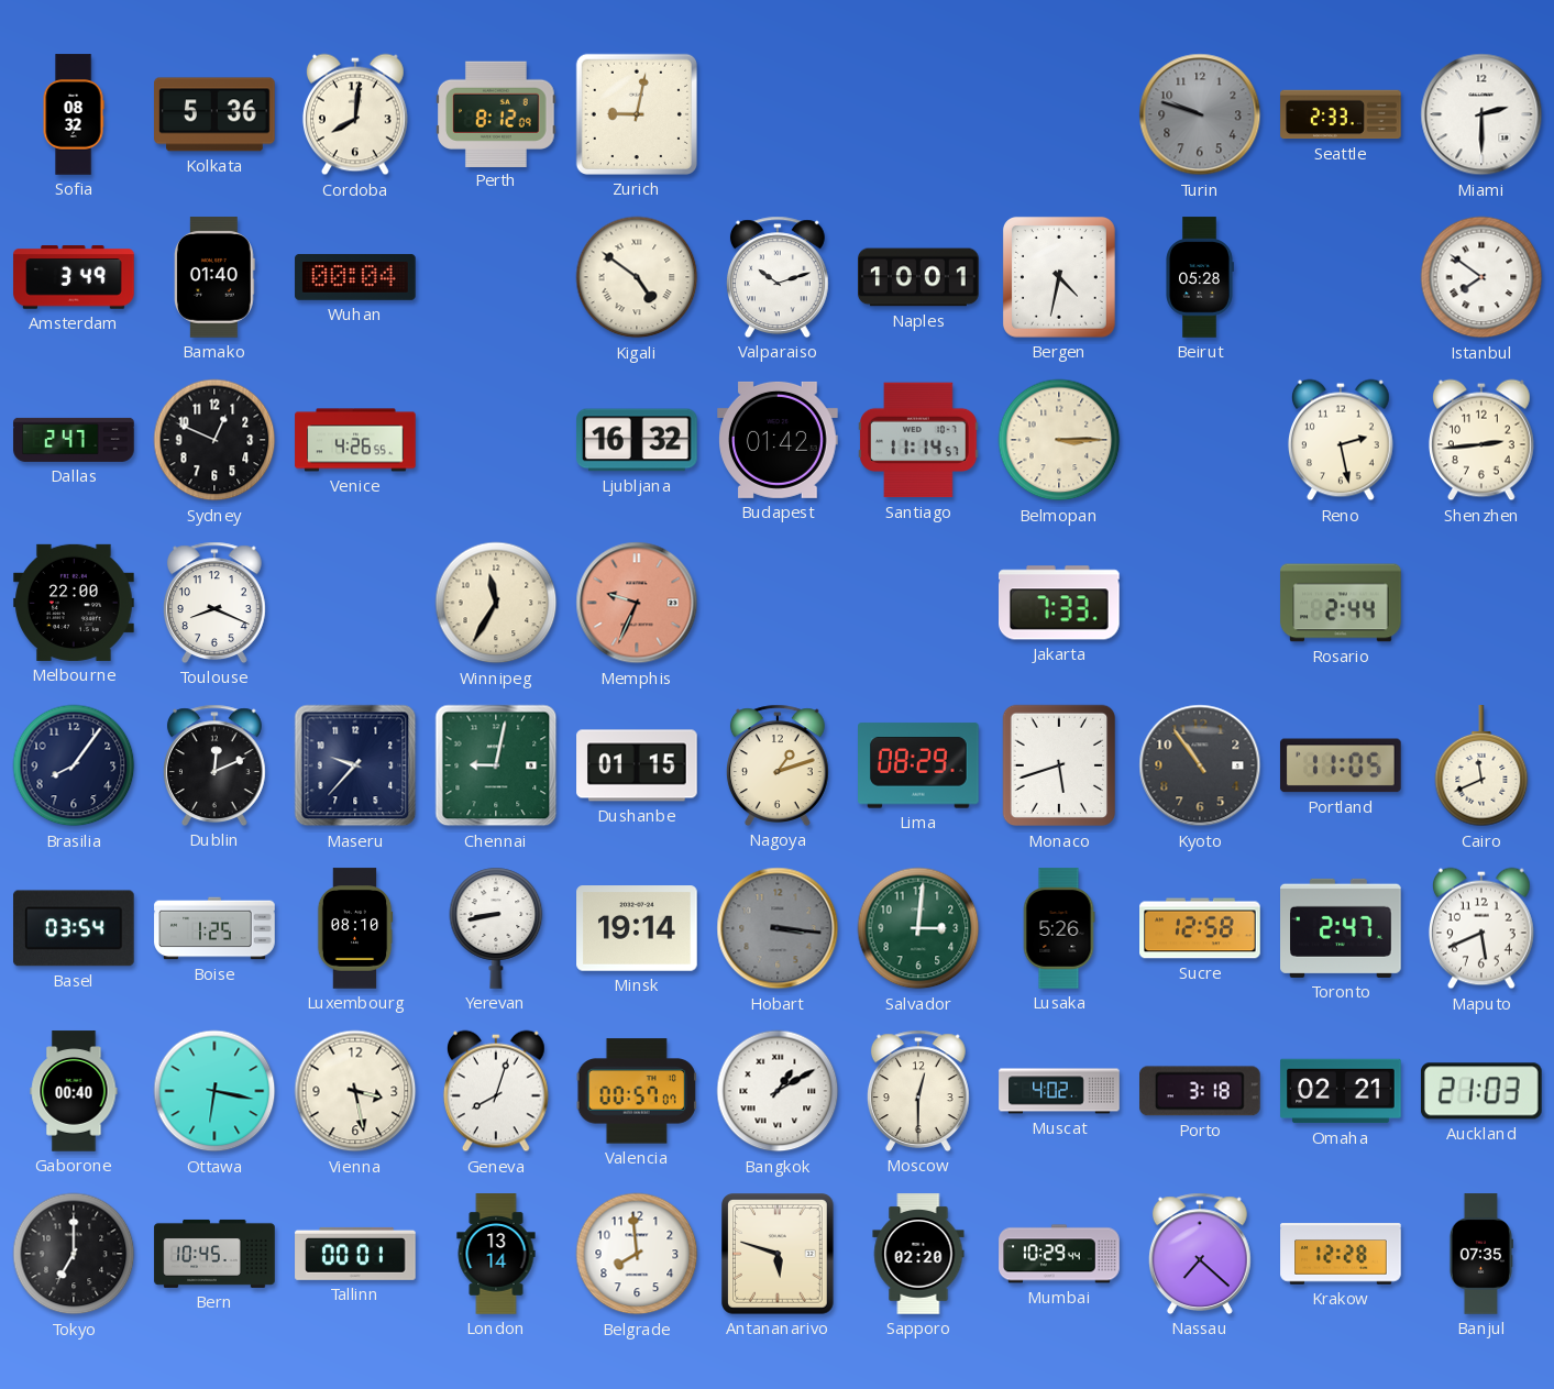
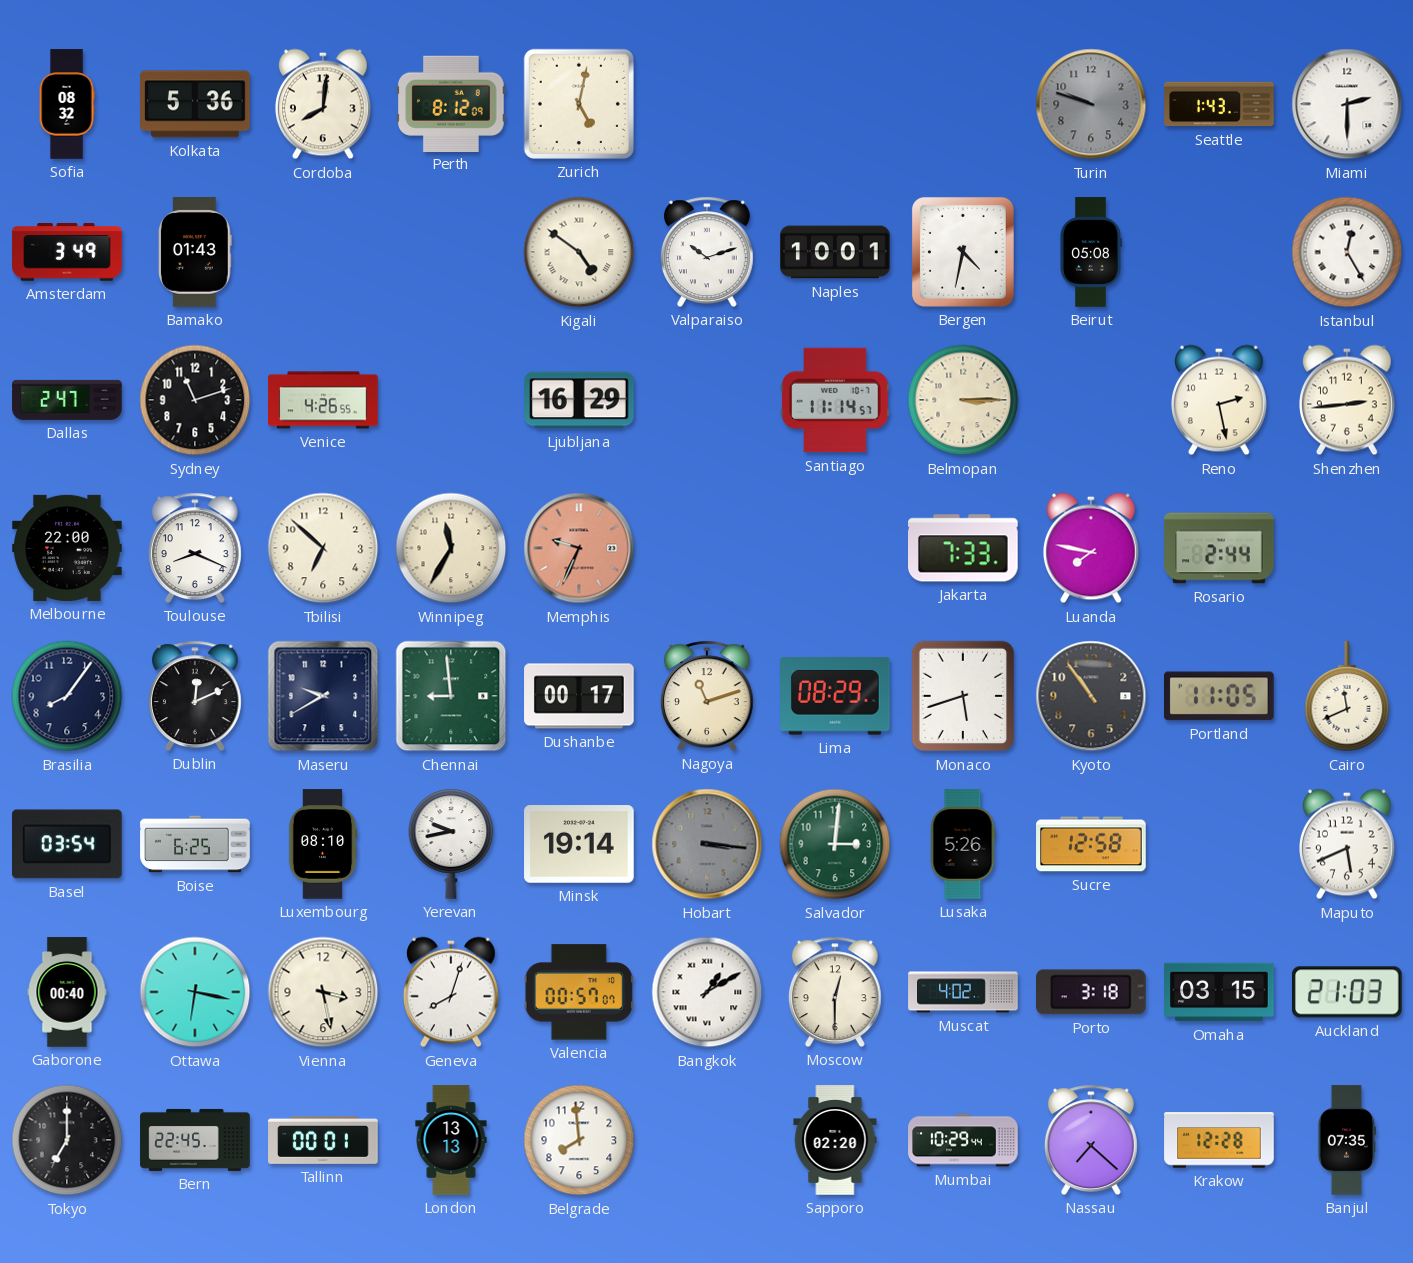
Zurich: 9:02 -> 5:02 (579, 104)
Seattle: 2:33 -> 1:43 (1219, 104)
Bamako: 01:40 -> 01:43 (196, 252)
Wuhan: 00:04 -> none (355, 277)
Beirut: 05:28 -> 05:08 (1091, 252)
Istanbul: 7:51 -> 12:25 (1347, 252)
Sydney: 12:49 -> 11:12 (195, 400)
Ljubljana: 16:32 -> 16:29 (579, 400)
Budapest: 01:42 -> none (778, 440)
Tbilisi: none -> 6:52 (323, 548)
Luanda: none -> 7:47 (1091, 548)
Maseru: 9:37 -> 9:40 (323, 696)
Chennai: 9:02 -> 8:59 (451, 696)
Dushanbe: 01:15 -> 00:17 (579, 696)
Nagoya: 1:12 -> 11:12 (707, 696)
Boise: 1:25 -> 6:25 (195, 844)
Yerevan: 8:43 -> 9:43 (451, 844)
Toronto: 2:47 -> none (1342, 928)
Omaha: 02:21 -> 03:15 (1219, 992)
Bern: 10:45 -> 22:45 (195, 1140)
London: 13:14 -> 13:13 (451, 1140)
Antananarivo: 5:48 -> none (779, 1255)
